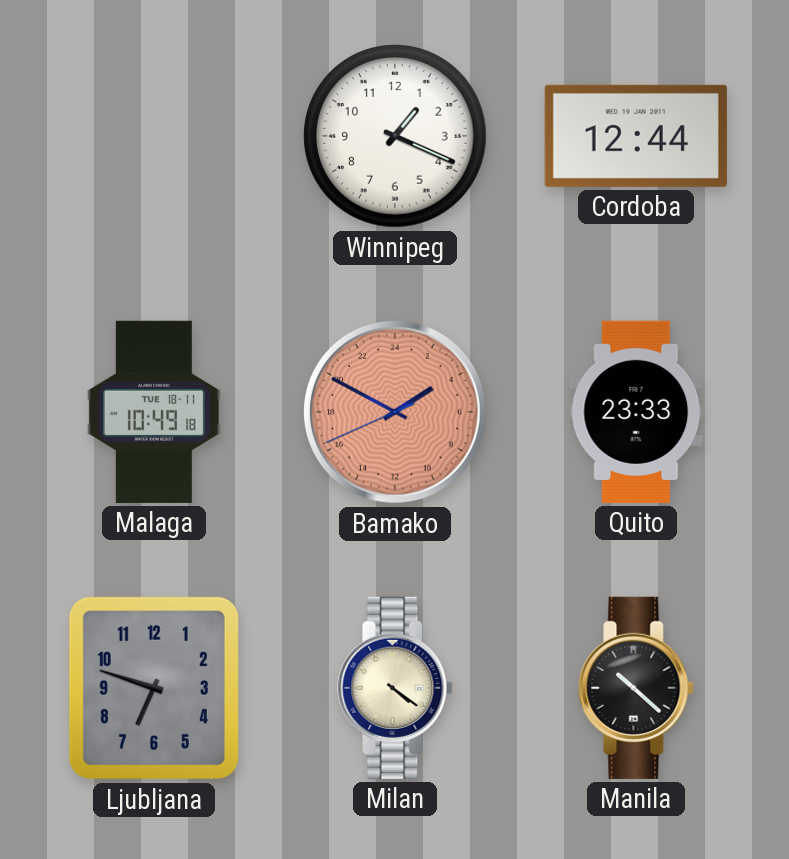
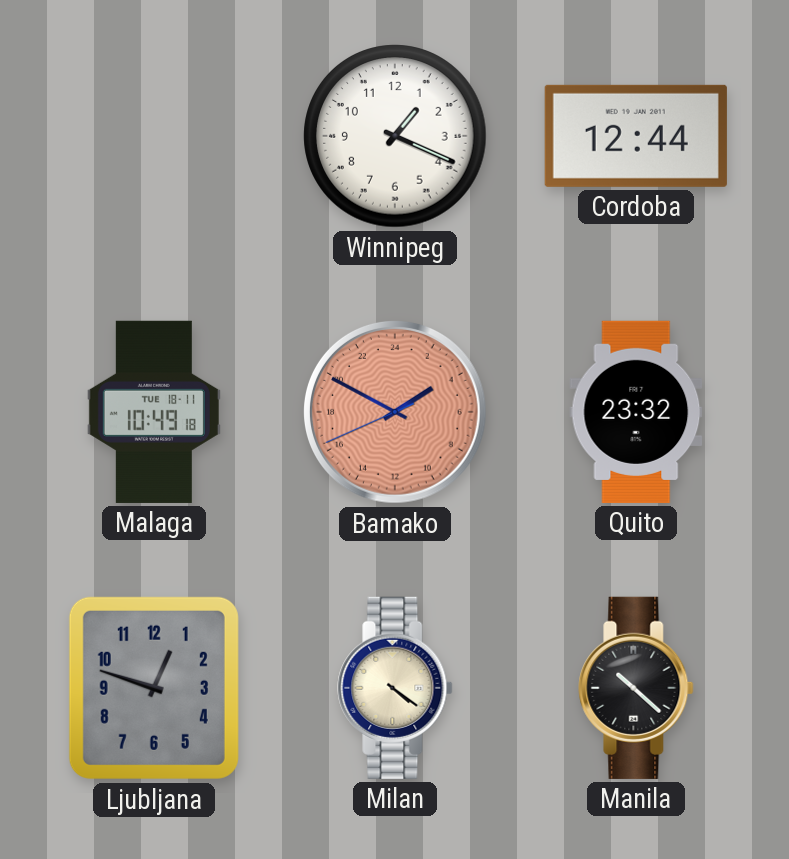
Quito: 23:33 -> 23:32 (636, 412)
Ljubljana: 6:48 -> 12:48 (154, 688)
